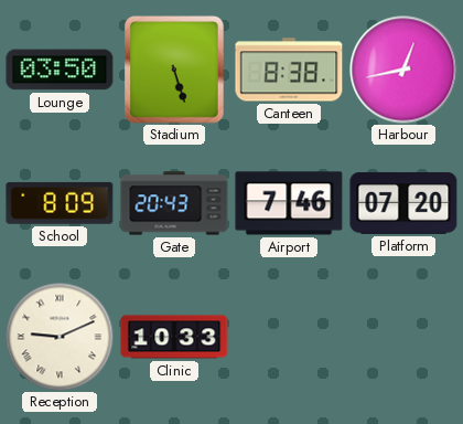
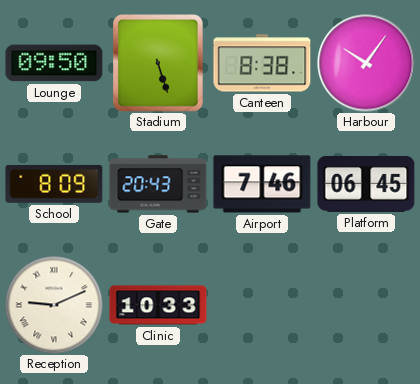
Lounge: 03:50 -> 09:50 (54, 63)
Harbour: 12:43 -> 10:06 (366, 63)
Platform: 07:20 -> 06:45 (366, 184)
